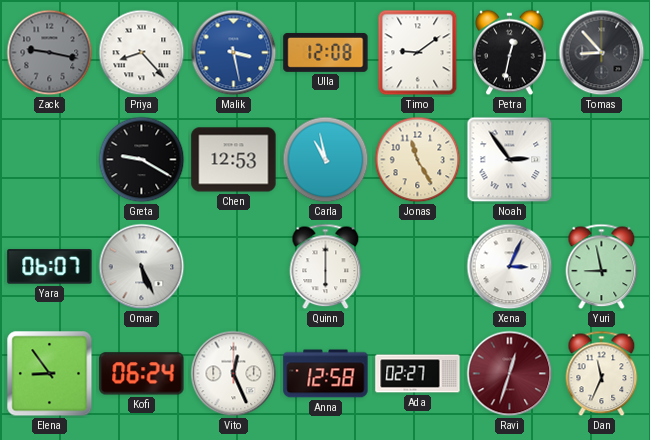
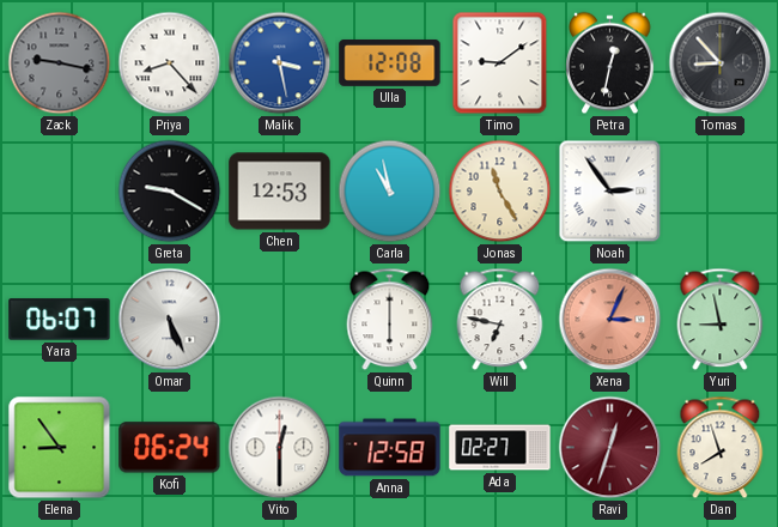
Will: none -> 6:47 (500, 320)
Xena dial: white -> salmon (610, 320)
Vito: 12:26 -> 12:30 (280, 448)
Dan: 11:34 -> 7:57 (721, 448)
